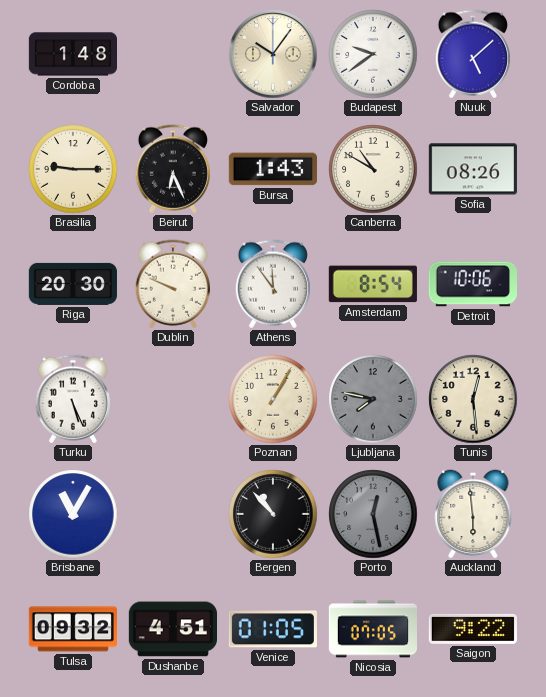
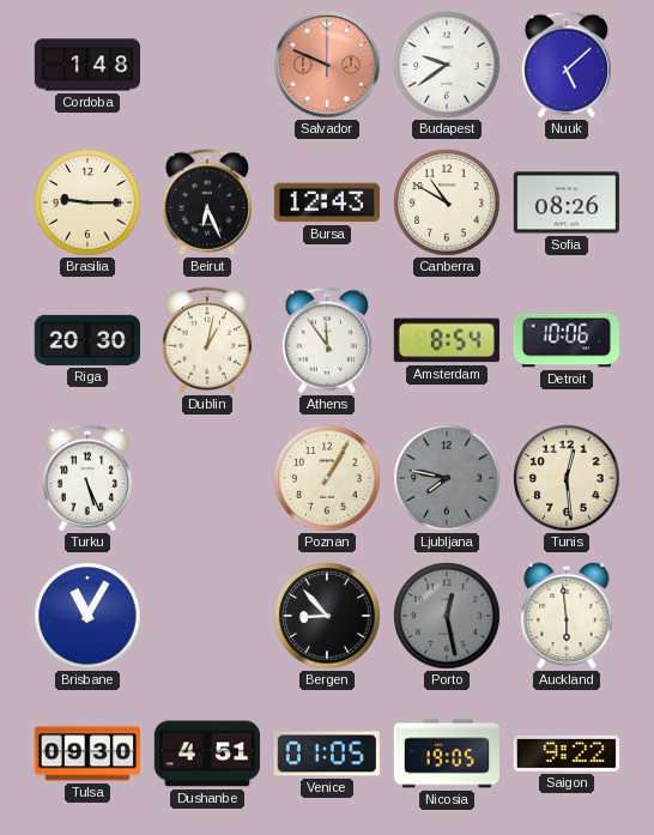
Salvador: 10:06 -> 9:49 (327, 65)
Salvador dial: cream -> salmon (327, 65)
Bursa: 1:43 -> 12:43 (327, 202)
Dublin: 9:49 -> 1:02 (206, 340)
Bergen: 10:53 -> 8:53 (327, 616)
Tulsa: 09:32 -> 09:30 (86, 754)
Nicosia: 07:05 -> 19:05 (446, 754)
